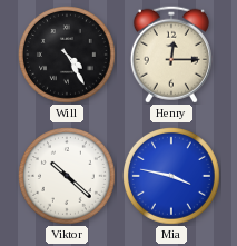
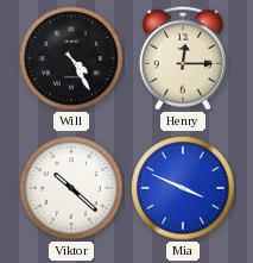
Mia: 3:47 -> 3:49 (184, 189)
